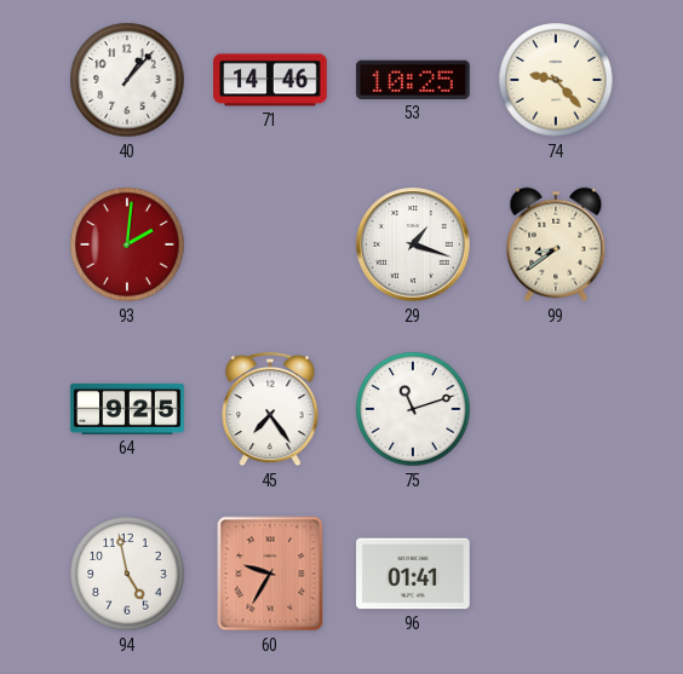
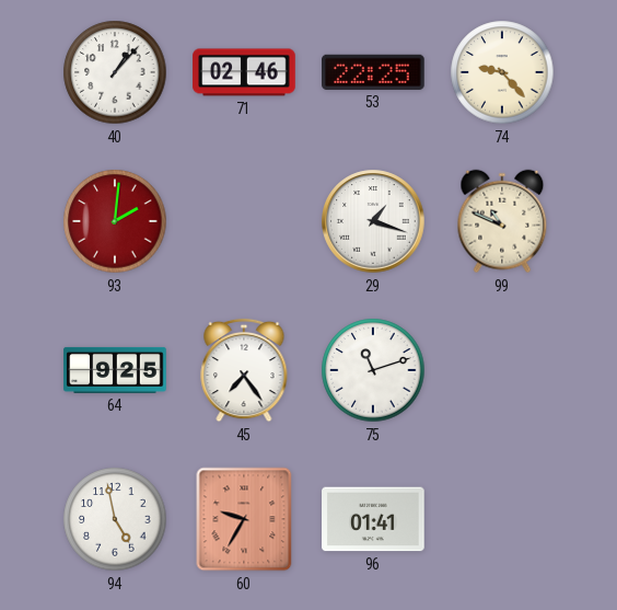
71: 14:46 -> 02:46 (244, 72)
53: 10:25 -> 22:25 (373, 72)
99: 8:39 -> 10:49 (502, 221)
